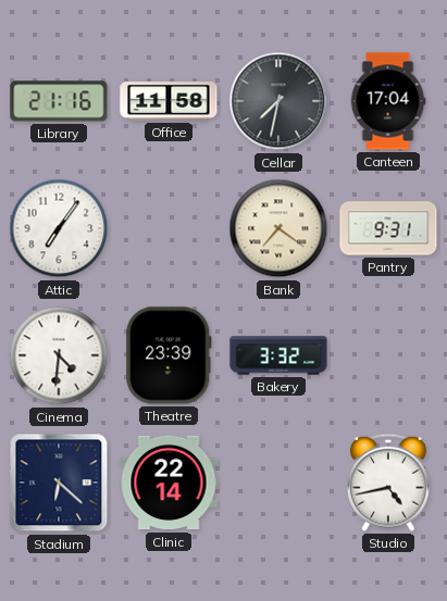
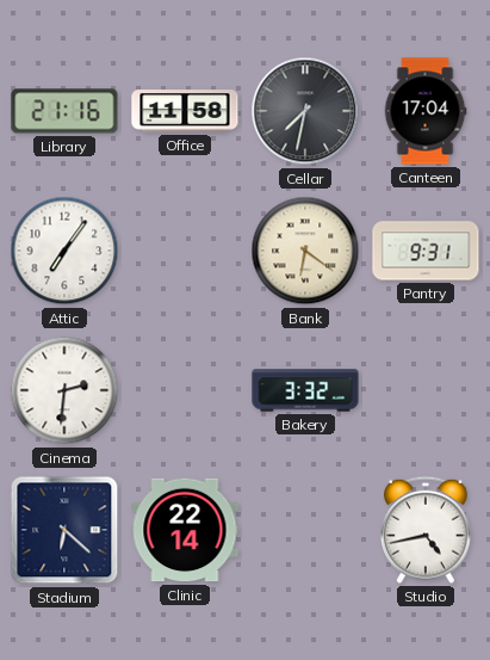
Bank: 7:21 -> 6:21 (305, 251)
Cinema: 4:31 -> 2:31 (64, 390)
Theatre: 23:39 -> none (169, 355)
